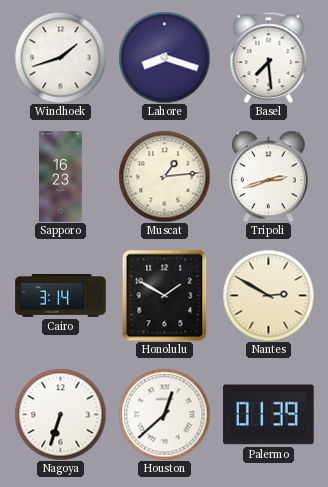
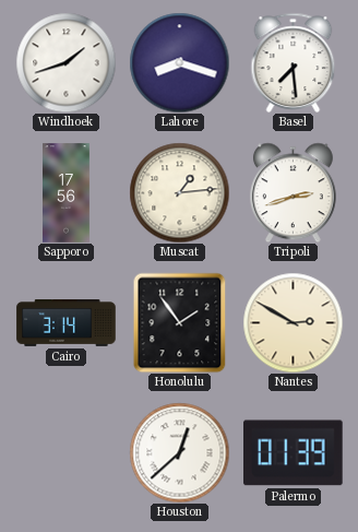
Sapporo: 16:23 -> 17:56 (67, 193)
Honolulu: 1:50 -> 1:54 (180, 322)
Nagoya: 6:33 -> none (60, 414)
